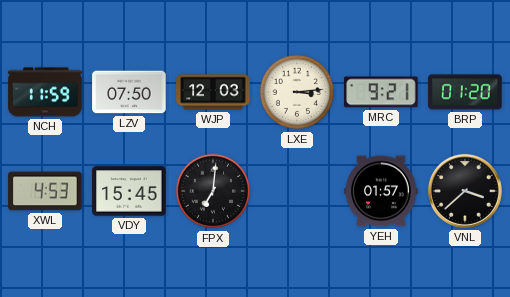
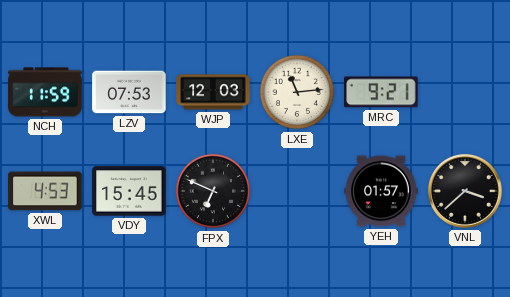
LZV: 07:50 -> 07:53 (129, 92)
LXE: 3:14 -> 11:14 (297, 92)
BRP: 01:20 -> none (465, 92)
FPX: 7:01 -> 6:49 (213, 191)
